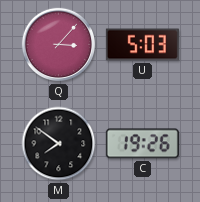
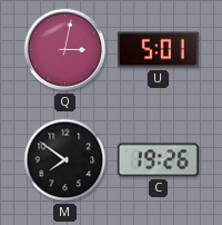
Q: 3:07 -> 3:02 (64, 50)
U: 5:03 -> 5:01 (158, 50)
